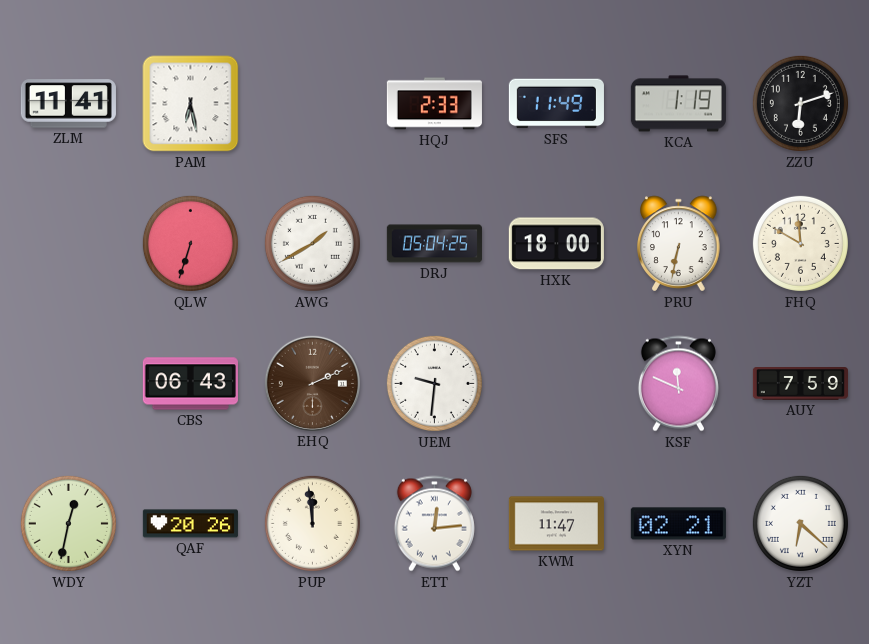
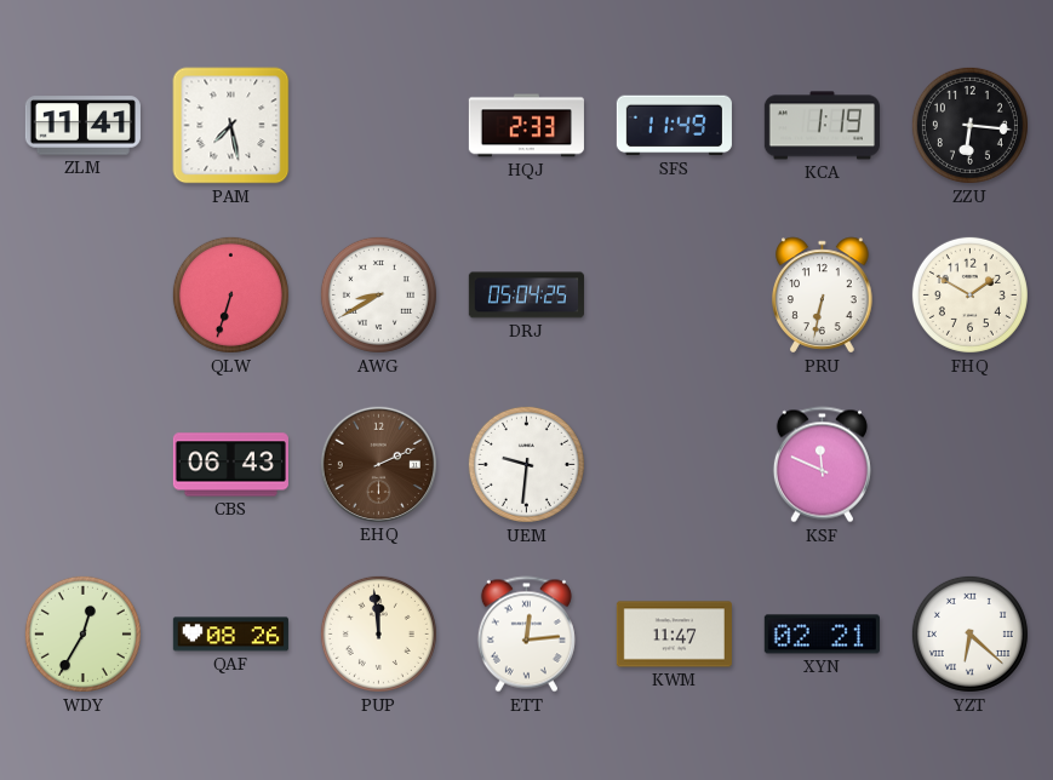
PAM: 6:28 -> 7:28 (231, 126)
ZZU: 6:12 -> 6:16 (969, 125)
AWG: 1:40 -> 8:40 (378, 294)
HXK: 18:00 -> none (556, 244)
FHQ: 11:50 -> 1:50 (969, 294)
AUY: 7:59 -> none (800, 384)
WDY: 12:32 -> 12:35 (82, 633)
QAF: 20:26 -> 08:26 (230, 635)
